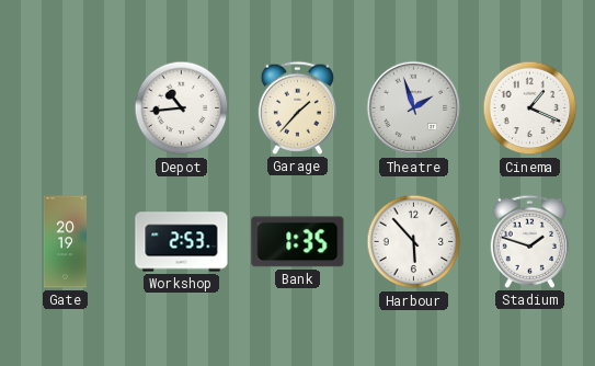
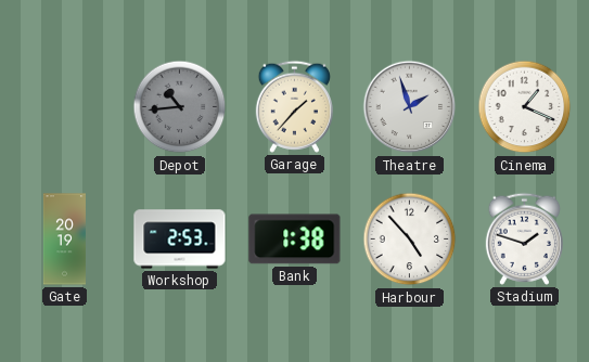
Depot dial: white -> grey (180, 107)
Bank: 1:35 -> 1:38 (295, 240)
Harbour: 5:53 -> 4:53 (410, 240)
